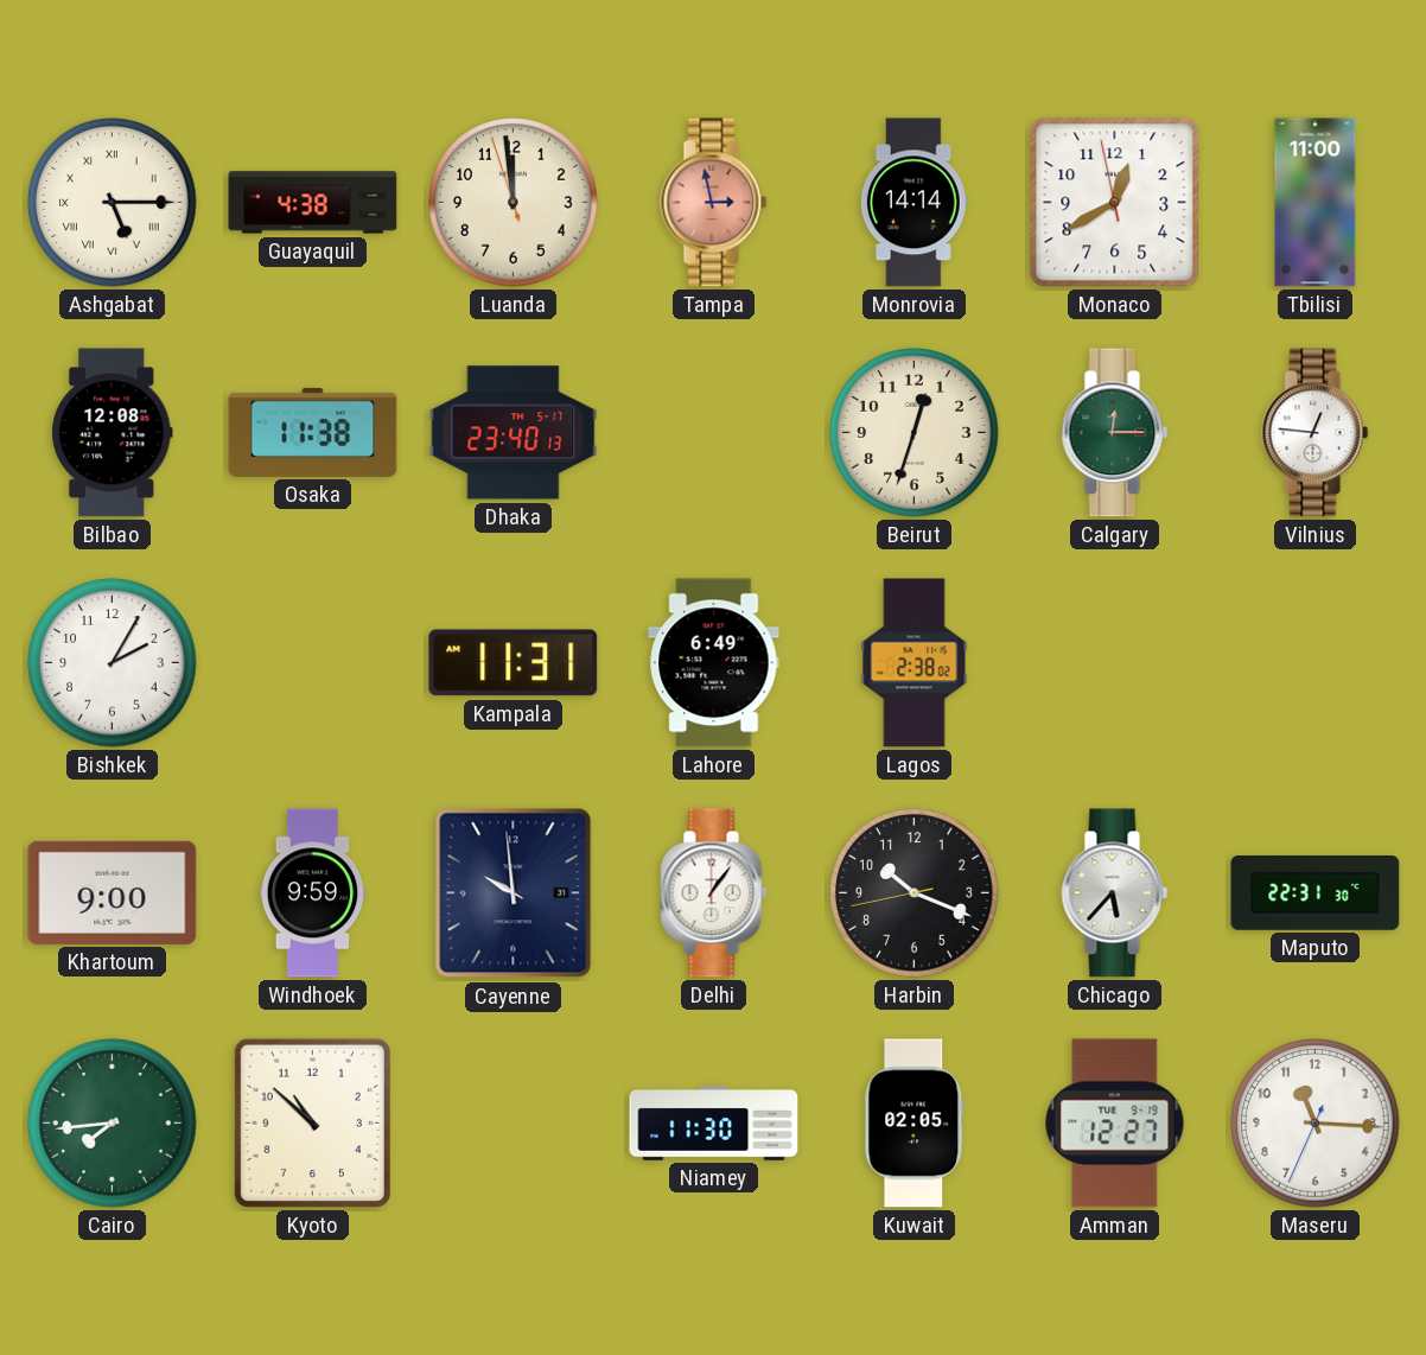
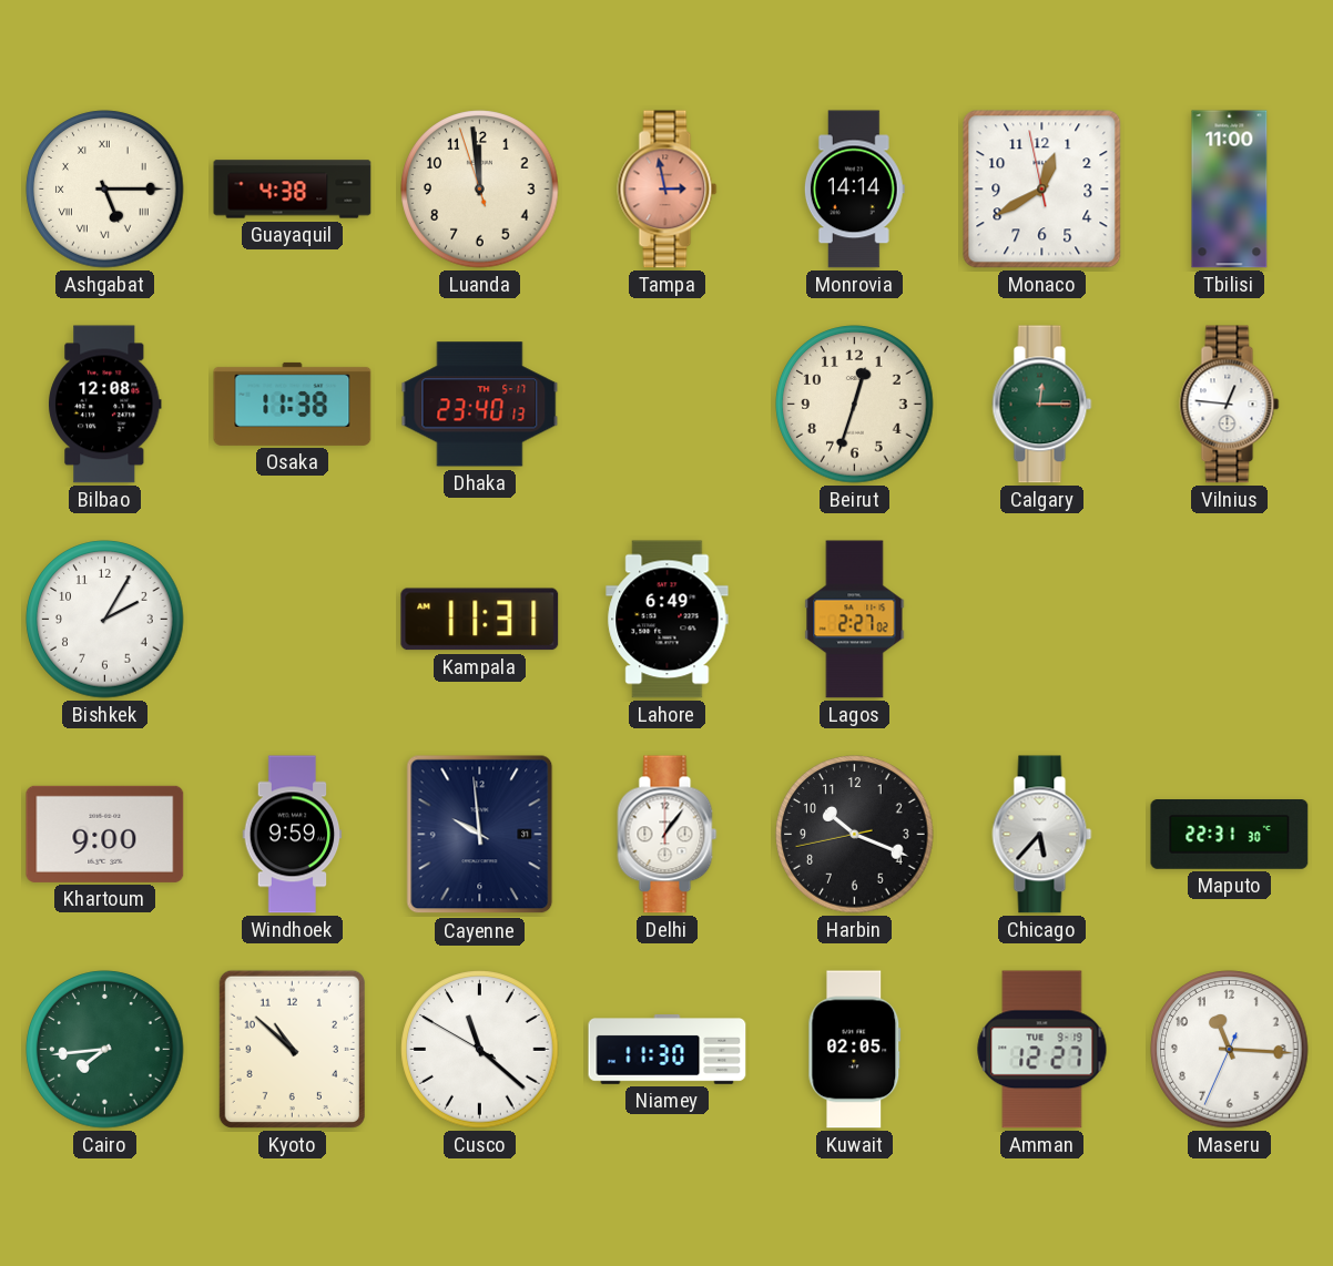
Lagos: 2:38 -> 2:27 (855, 620)
Cusco: none -> 11:21 (480, 1050)
